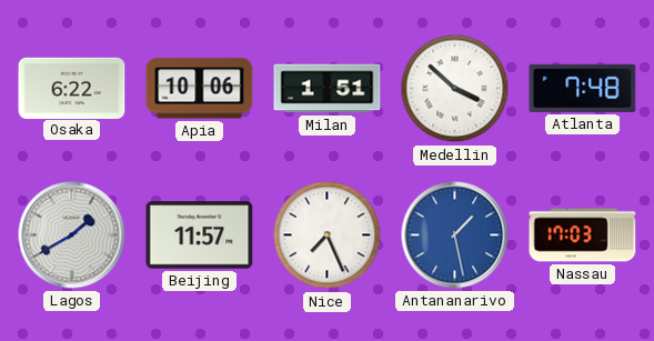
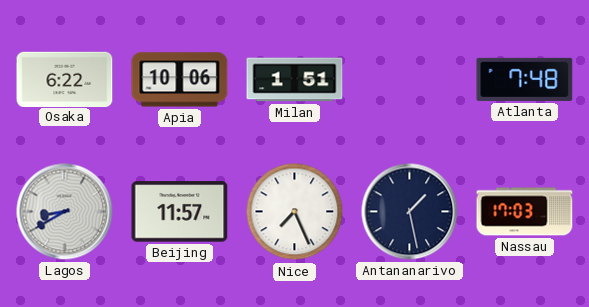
Medellin: 3:52 -> none (455, 89)
Lagos: 1:40 -> 8:40 (65, 212)
Antananarivo dial: blue -> navy (410, 212)
